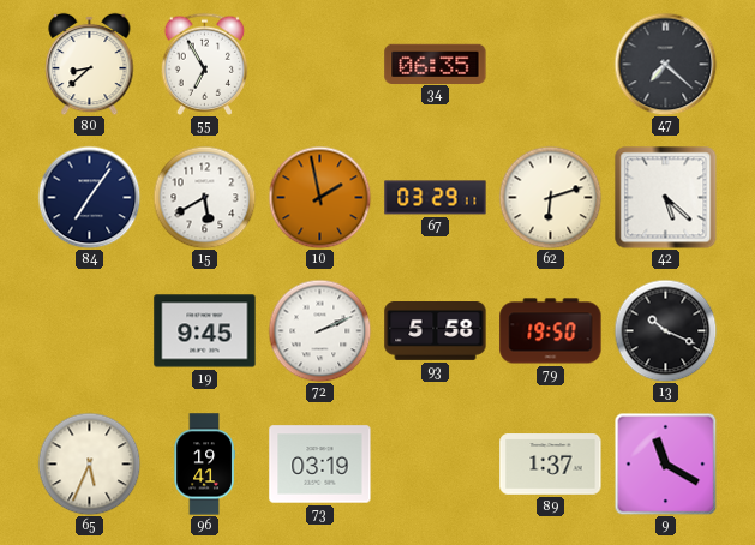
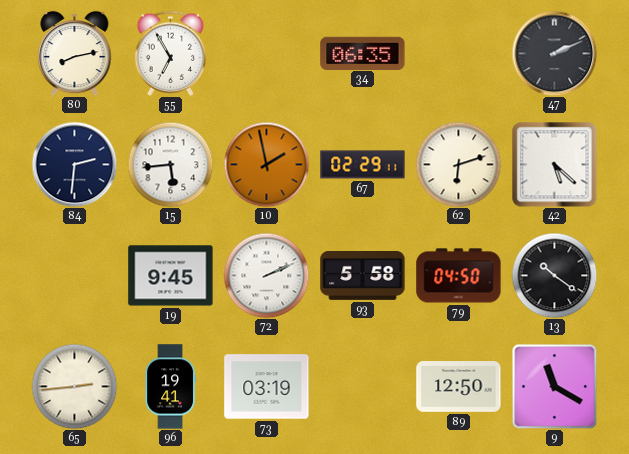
80: 8:38 -> 8:13 (75, 53)
47: 7:22 -> 2:11 (554, 53)
84: 7:06 -> 2:31 (74, 164)
15: 5:40 -> 5:44 (170, 164)
67: 03:29 -> 02:29 (363, 165)
79: 19:50 -> 04:50 (459, 276)
13: 10:19 -> 10:21 (554, 275)
65: 5:34 -> 2:44 (74, 386)
89: 1:37 -> 12:50 (459, 387)
